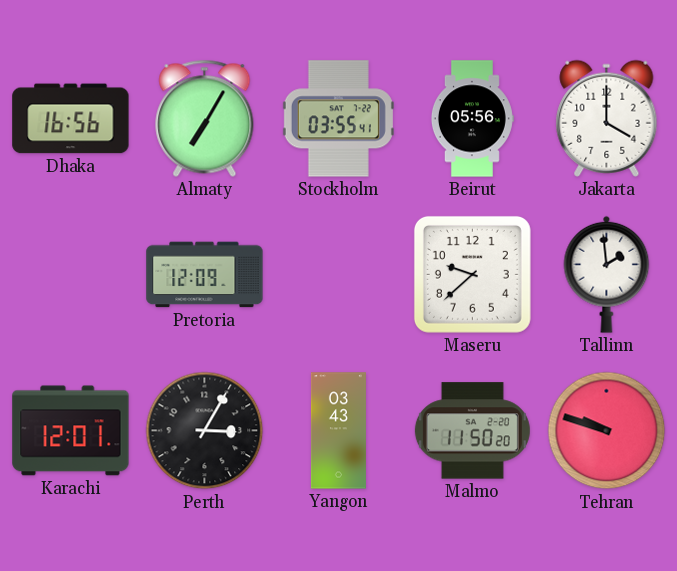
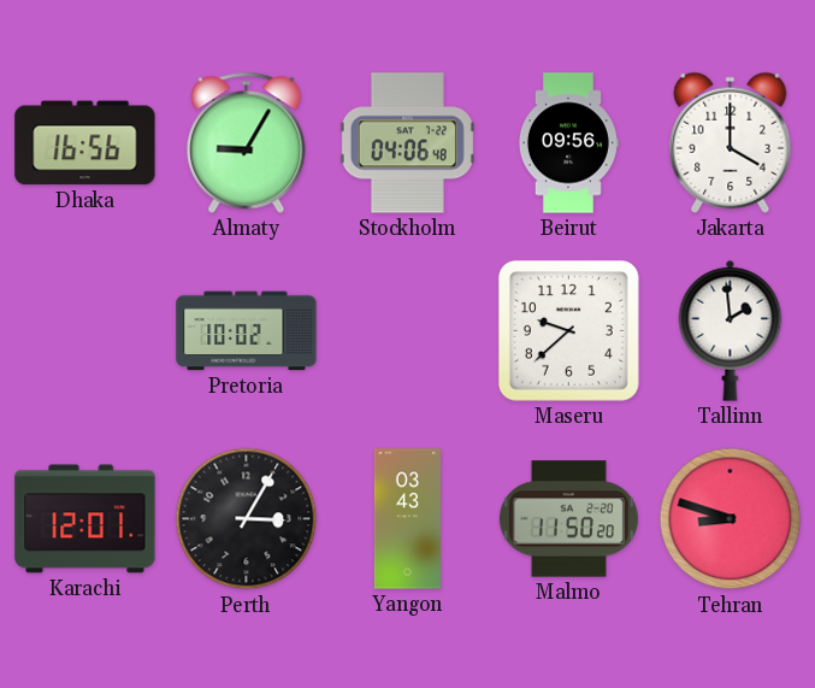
Almaty: 7:05 -> 9:05 (247, 142)
Stockholm: 03:55 -> 04:06 (407, 143)
Beirut: 05:56 -> 09:56 (568, 143)
Pretoria: 12:09 -> 10:02 (247, 331)
Tehran: 9:48 -> 8:48 (731, 519)
